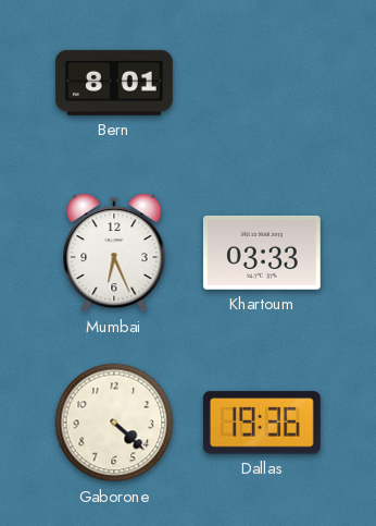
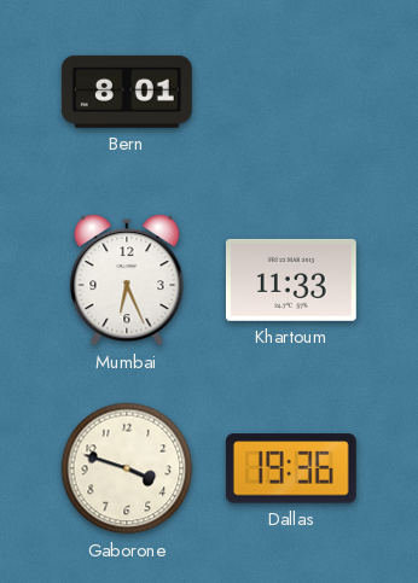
Khartoum: 03:33 -> 11:33 (291, 280)
Gaborone: 4:22 -> 3:48 (127, 468)
